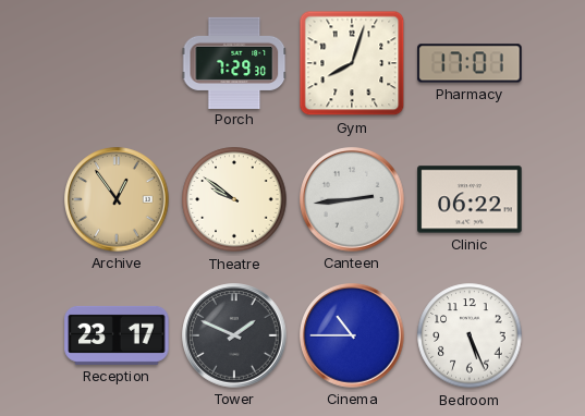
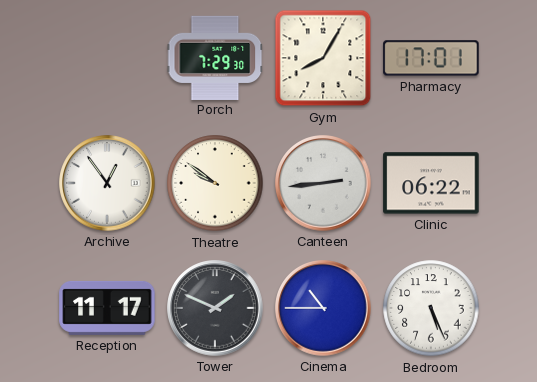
Gym: 8:03 -> 8:05 (323, 58)
Archive dial: champagne -> white (107, 183)
Reception: 23:17 -> 11:17 (107, 308)
